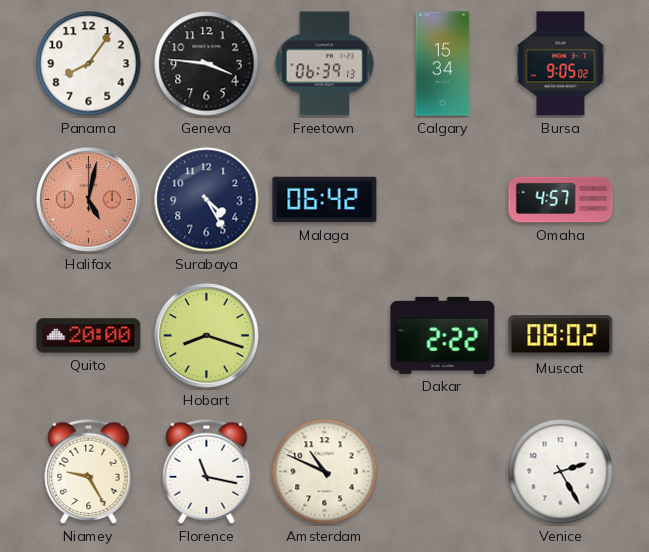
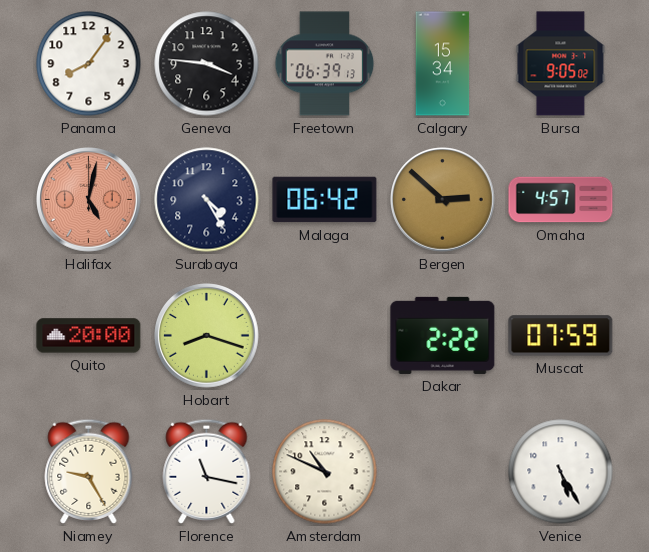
Bergen: none -> 2:52 (443, 200)
Muscat: 08:02 -> 07:59 (561, 336)
Venice: 2:25 -> 5:25 (561, 472)
